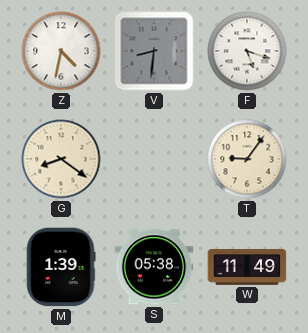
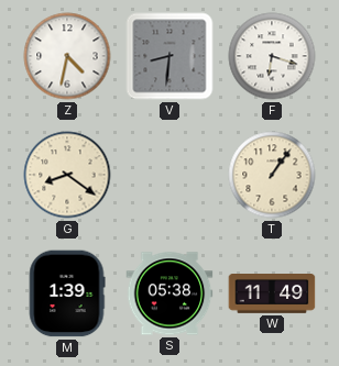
F: 5:18 -> 6:18 (272, 56)
T: 9:06 -> 1:06 (272, 175)
